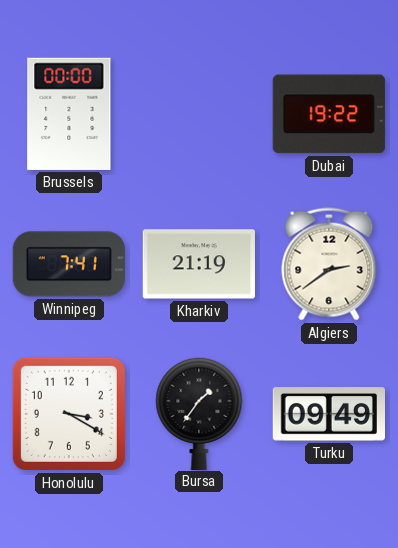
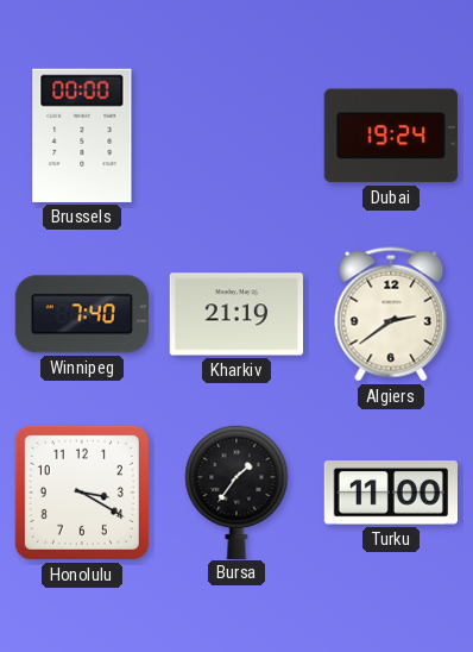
Dubai: 19:22 -> 19:24 (391, 136)
Winnipeg: 7:41 -> 7:40 (82, 314)
Turku: 09:49 -> 11:00 (390, 493)
